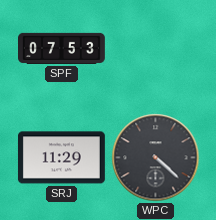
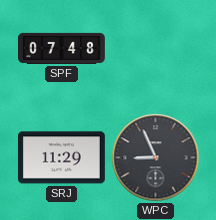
SPF: 07:53 -> 07:48 (62, 48)
WPC: 4:22 -> 8:56 (156, 158)
